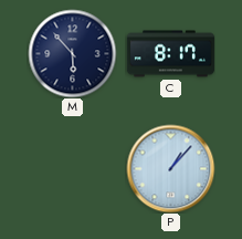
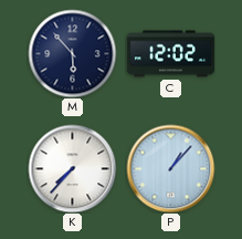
C: 8:17 -> 12:02 (170, 54)
K: none -> 7:37 (72, 168)
